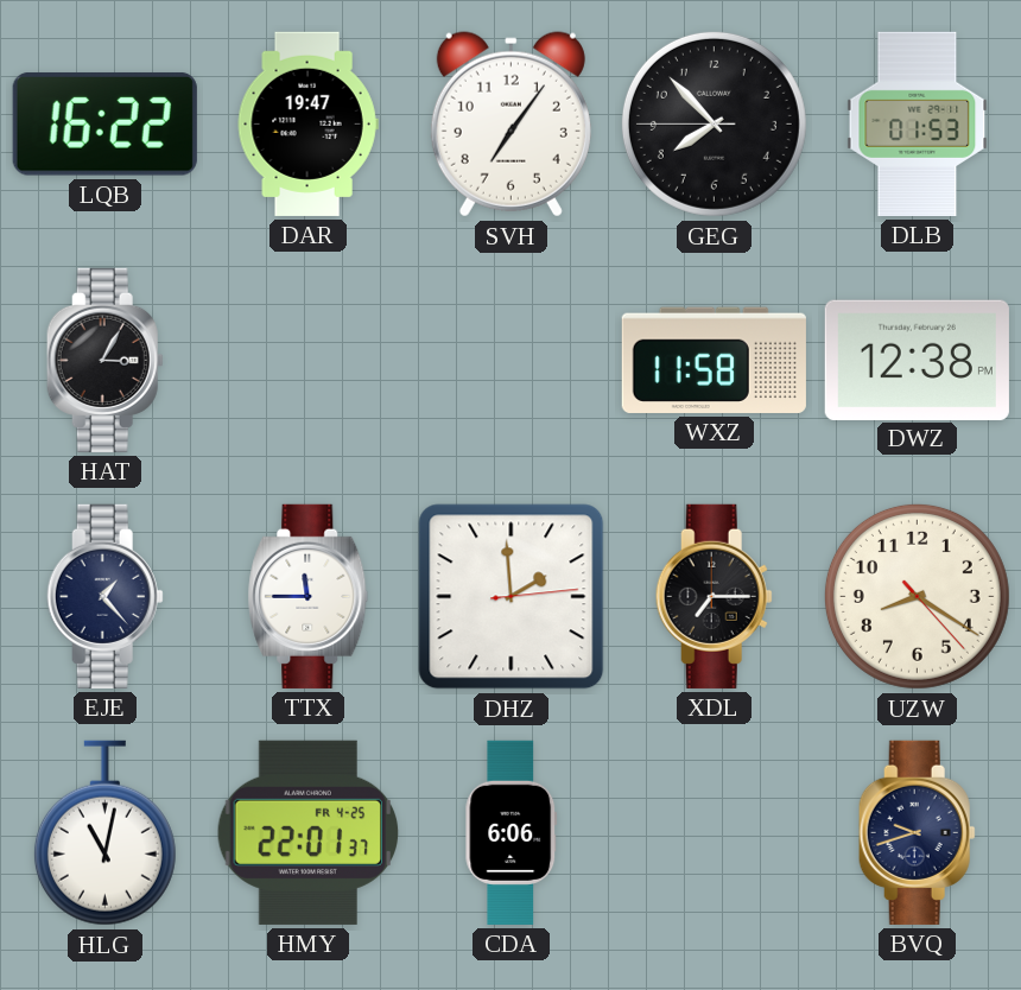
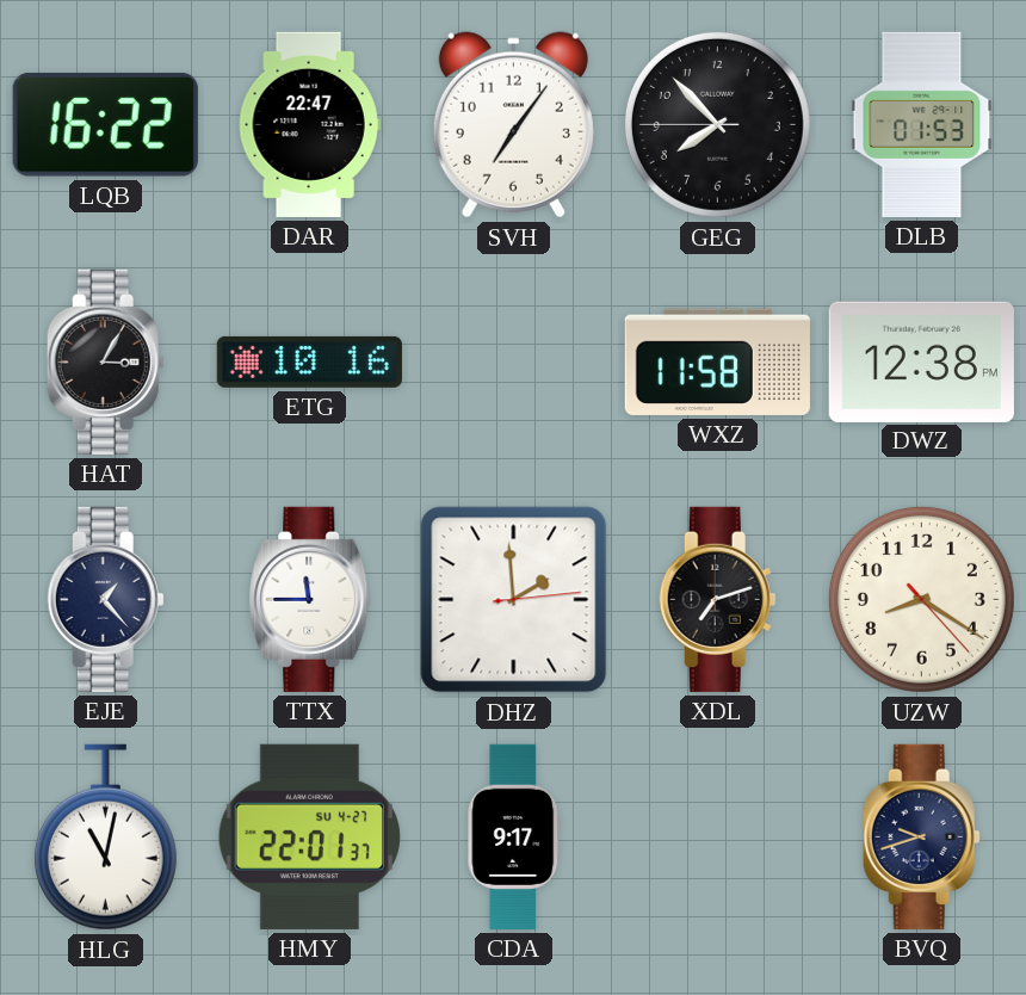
DAR: 19:47 -> 22:47 (309, 124)
ETG: none -> 10:16 (309, 361)
XDL: 7:15 -> 7:12 (717, 599)
HMY date: FR 4-25 -> SU 4-27 (310, 836)
CDA: 6:06 -> 9:17 (514, 836)
